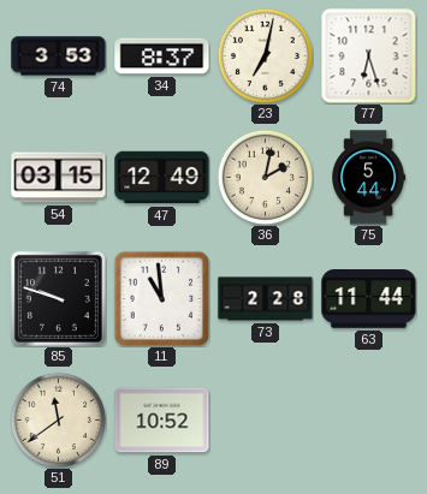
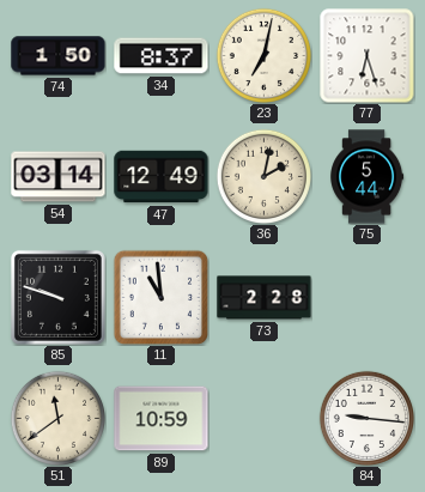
74: 3:53 -> 1:50 (59, 56)
54: 03:15 -> 03:14 (59, 177)
63: 11:44 -> none (369, 299)
89: 10:52 -> 10:59 (162, 419)
84: none -> 9:16 (366, 418)
